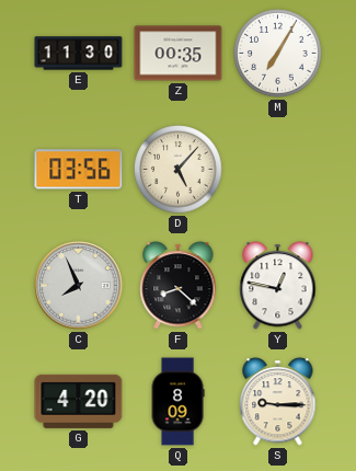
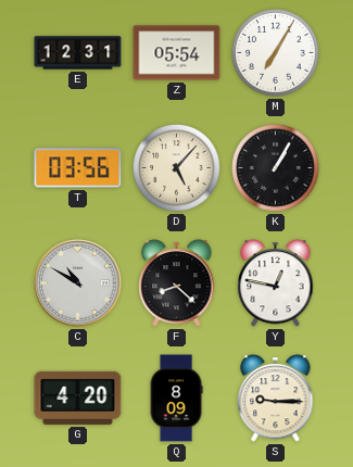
E: 11:30 -> 12:31 (78, 53)
Z: 00:35 -> 05:54 (177, 53)
K: none -> 1:05 (276, 168)
C: 7:56 -> 10:50 (78, 283)
